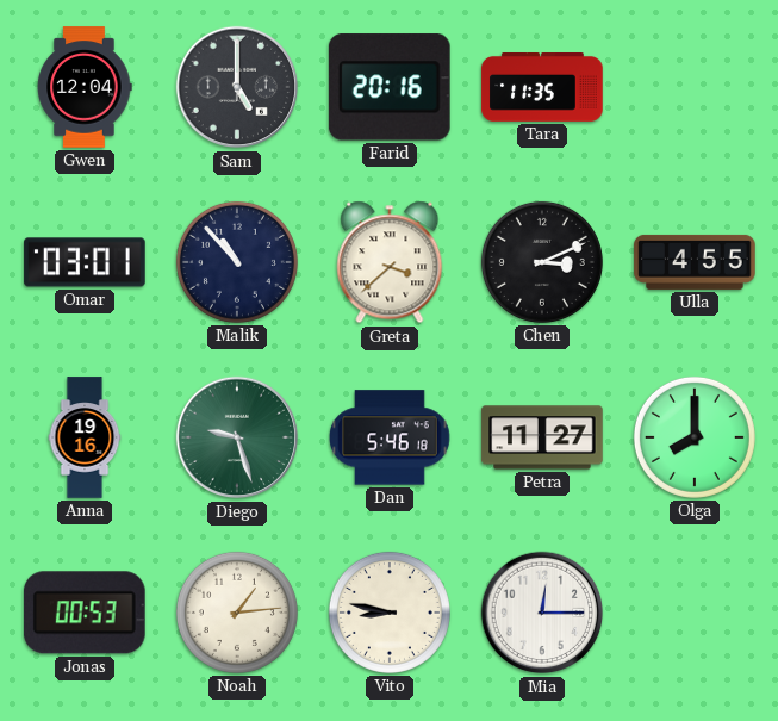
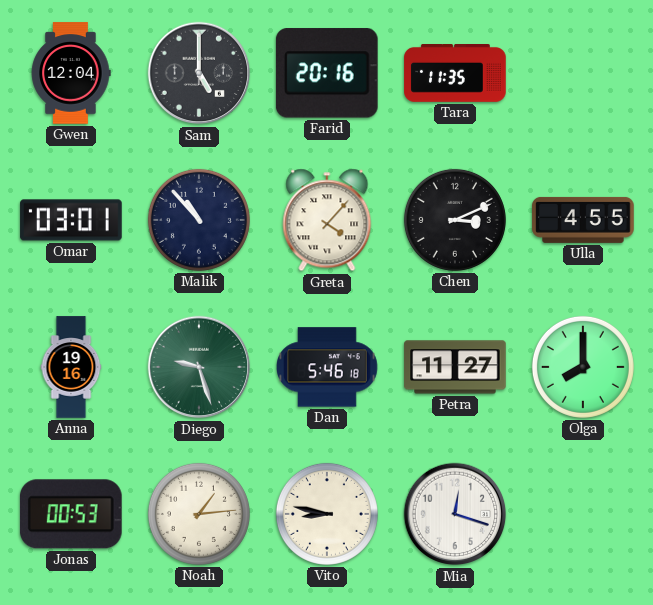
Greta: 3:38 -> 4:07 (327, 220)
Mia: 12:15 -> 12:18 (455, 514)
